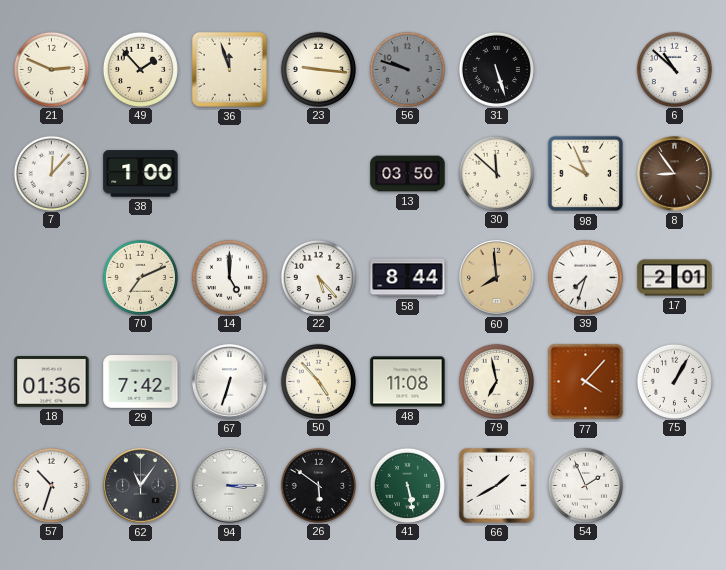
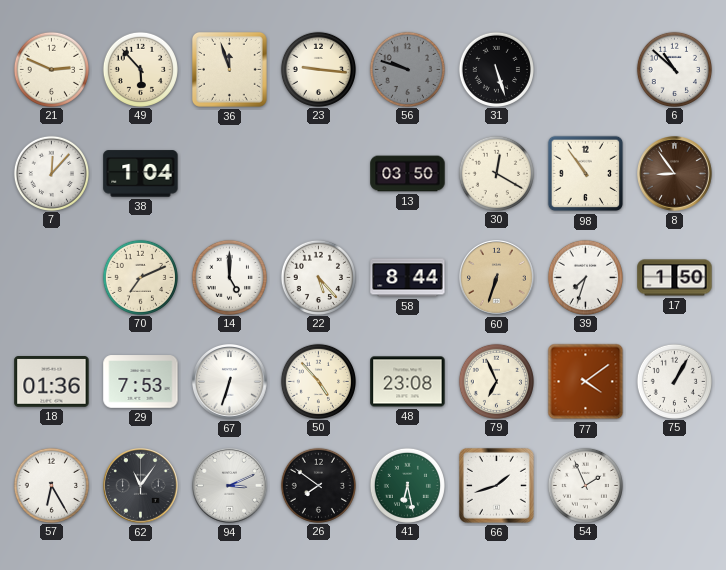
49: 1:53 -> 5:53 (140, 69)
38: 1:00 -> 1:04 (141, 174)
30: 11:52 -> 12:20 (496, 173)
98: 9:56 -> 10:54 (586, 174)
60: 7:59 -> 6:33 (497, 278)
17: 2:01 -> 1:50 (675, 278)
29: 7:42 -> 7:53 (141, 382)
48: 11:08 -> 23:08 (408, 382)
79: 6:58 -> 6:56 (496, 381)
77: 4:07 -> 4:09 (586, 382)
57: 10:33 -> 6:25 (51, 485)
94: 3:15 -> 3:11 (230, 486)
26: 5:51 -> 7:51 (318, 485)
41: 5:28 -> 6:28 (407, 485)
66: 1:40 -> 1:42 (496, 485)
